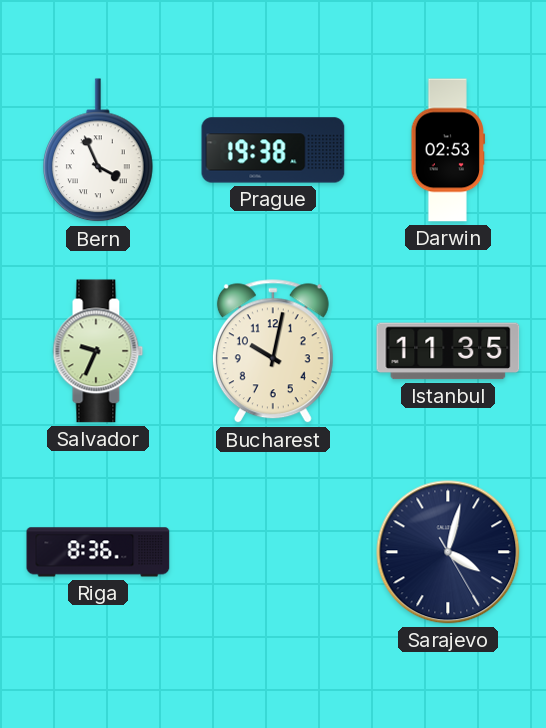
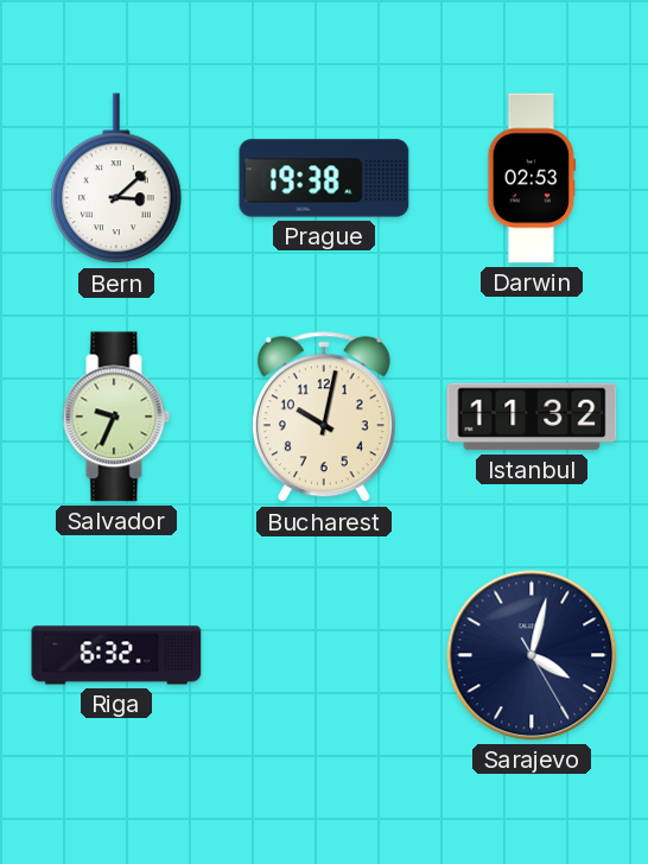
Bern: 3:56 -> 3:08 (117, 179)
Istanbul: 11:35 -> 11:32 (532, 417)
Riga: 8:36 -> 6:32 (116, 655)
